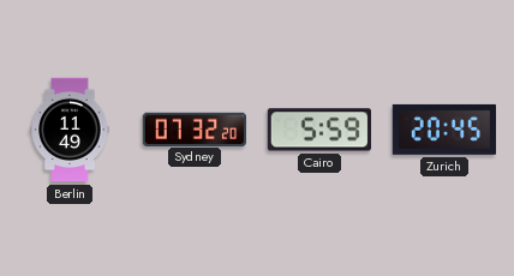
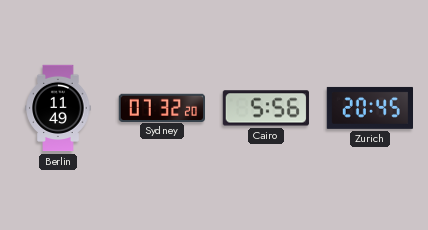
Cairo: 5:59 -> 5:56 (266, 108)
